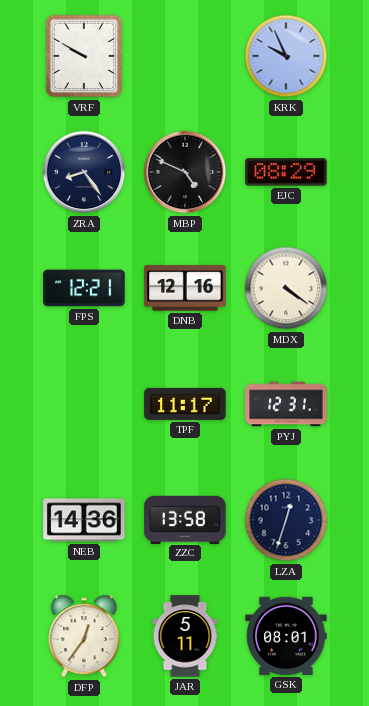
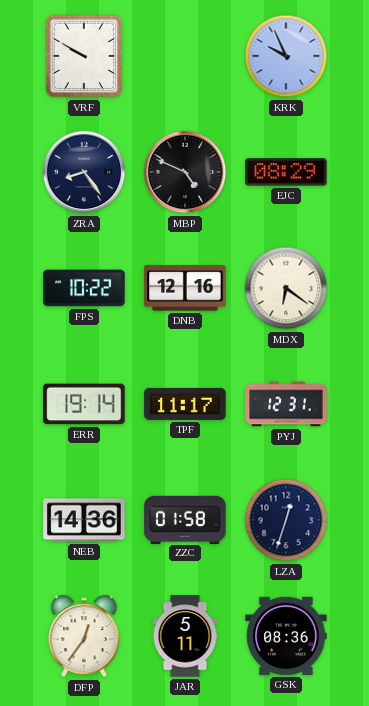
FPS: 12:21 -> 10:22 (84, 288)
MDX: 4:21 -> 6:21 (286, 288)
ERR: none -> 19:14 (84, 404)
ZZC: 13:58 -> 01:58 (185, 519)
GSK: 08:01 -> 08:36 (286, 636)
